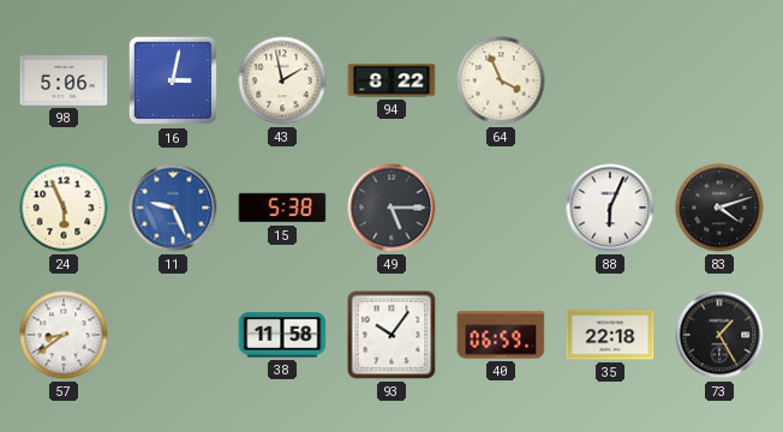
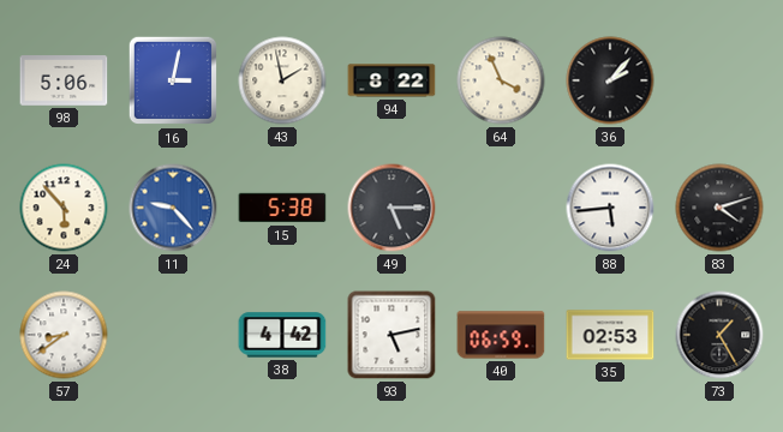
36: none -> 2:07 (610, 80)
24: 5:56 -> 5:53 (64, 208)
11: 9:26 -> 9:23 (173, 208)
88: 6:04 -> 5:44 (610, 208)
38: 11:58 -> 4:42 (282, 335)
93: 10:06 -> 5:13 (391, 335)
35: 22:18 -> 02:53 (610, 335)
